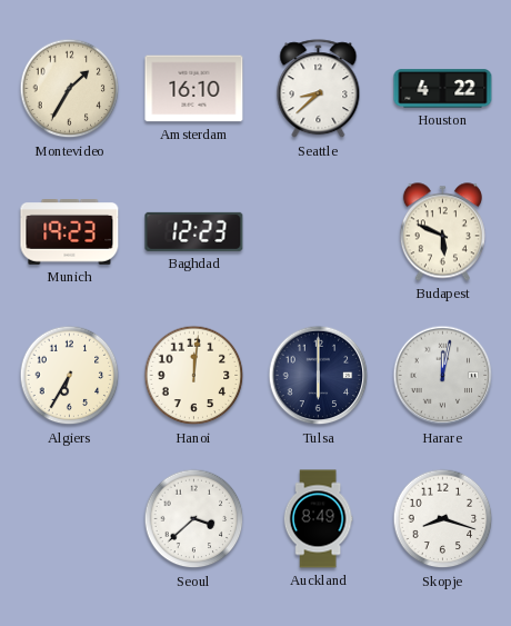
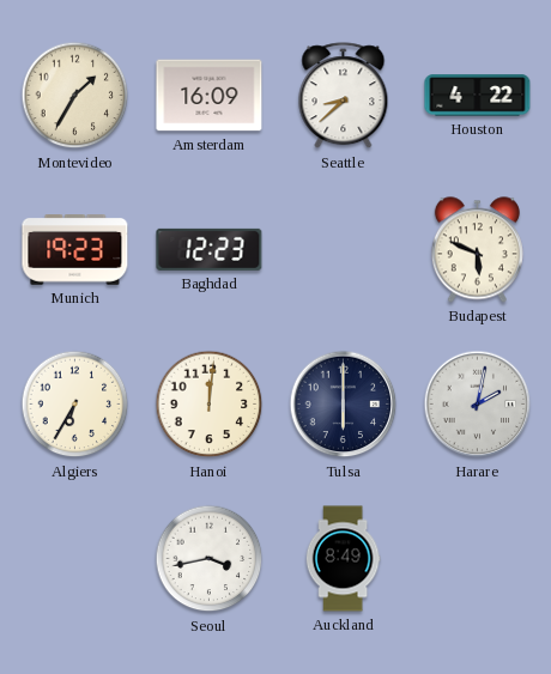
Amsterdam: 16:10 -> 16:09 (210, 96)
Harare: 12:02 -> 2:02 (478, 405)
Seoul: 3:38 -> 3:43 (210, 559)
Skopje: 8:18 -> none (443, 519)
